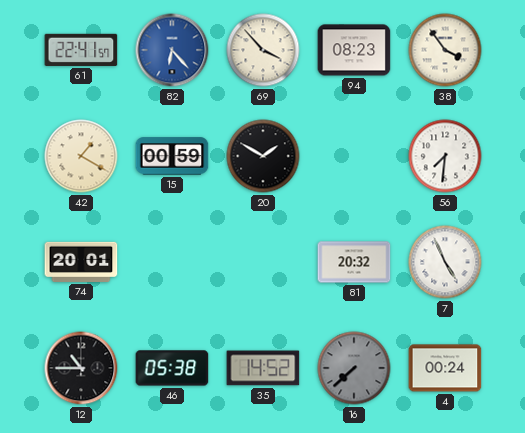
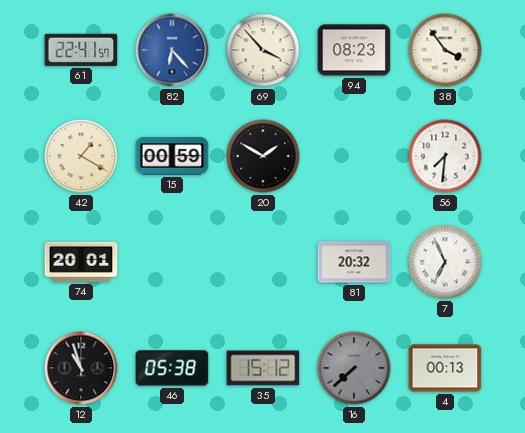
7: 4:56 -> 6:56 (445, 262)
12: 10:45 -> 10:57 (81, 368)
35: 14:52 -> 15:12 (263, 368)
4: 00:24 -> 00:13 (445, 368)
